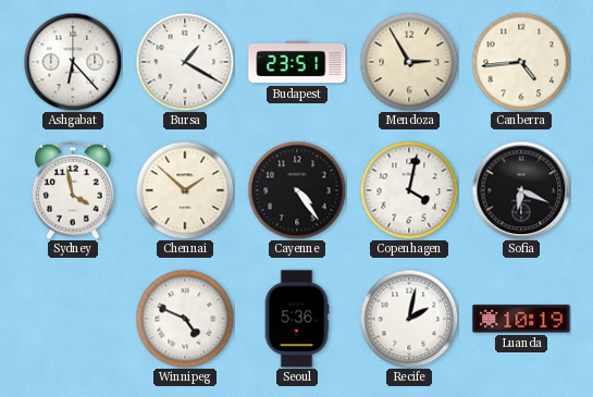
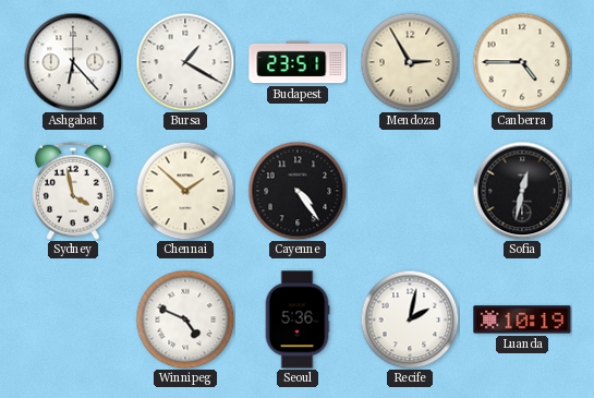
Canberra: 4:44 -> 4:45 (522, 62)
Copenhagen: 4:02 -> none (409, 190)
Sofia: 6:19 -> 12:32 (522, 191)
